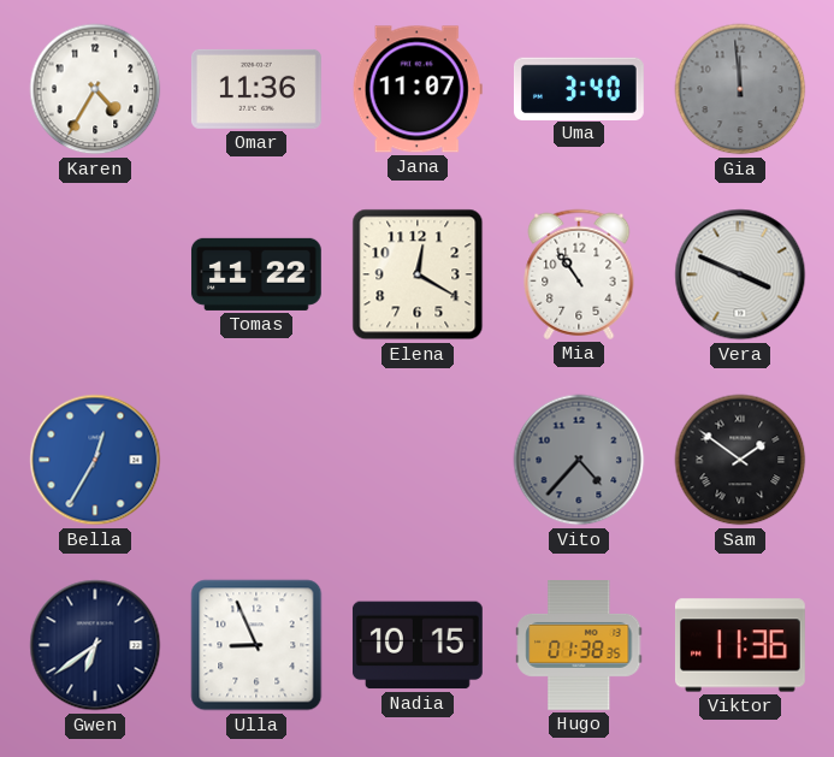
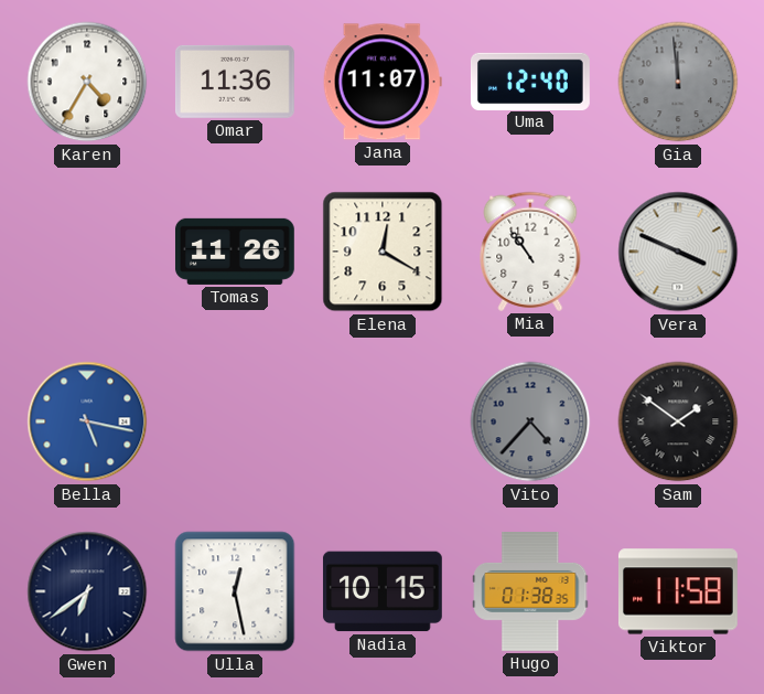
Uma: 3:40 -> 12:40 (530, 81)
Tomas: 11:22 -> 11:26 (235, 252)
Bella: 12:35 -> 5:17 (87, 421)
Ulla: 8:56 -> 12:28 (235, 591)
Viktor: 11:36 -> 11:58 (678, 591)
